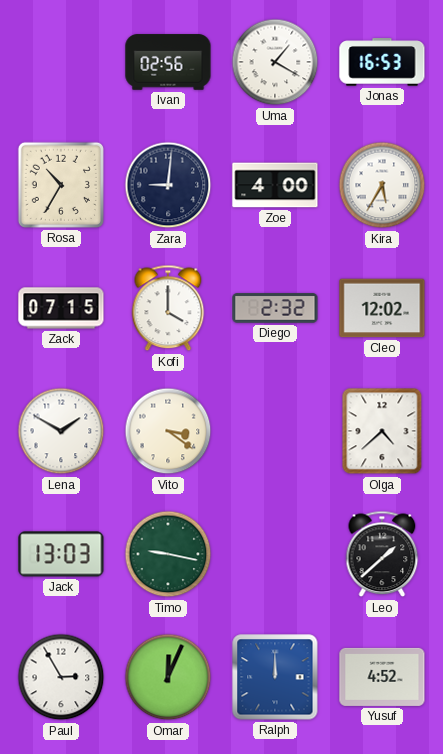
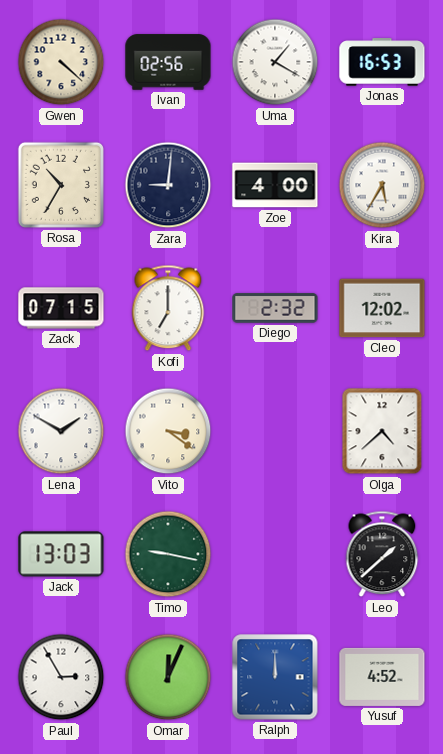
Gwen: none -> 4:22 (61, 62)
Kofi: 4:00 -> 7:00 (168, 308)
